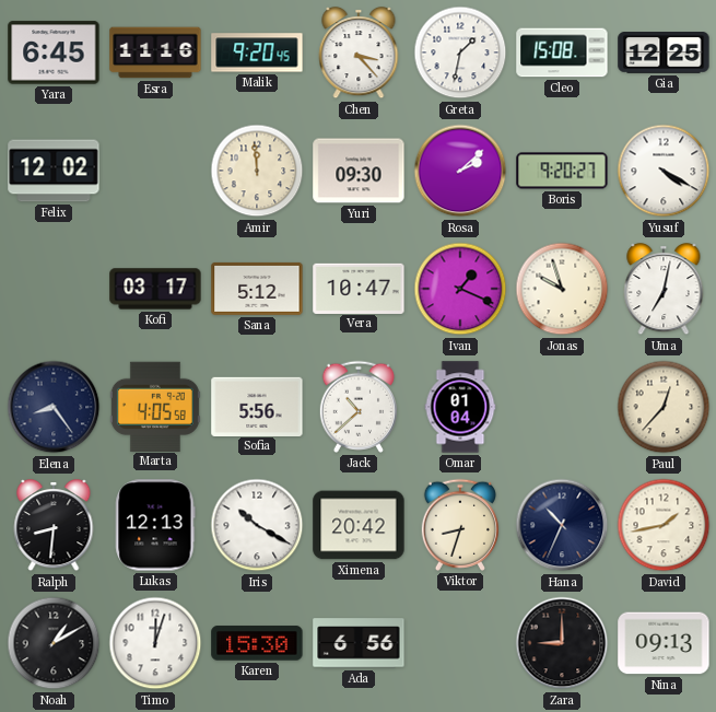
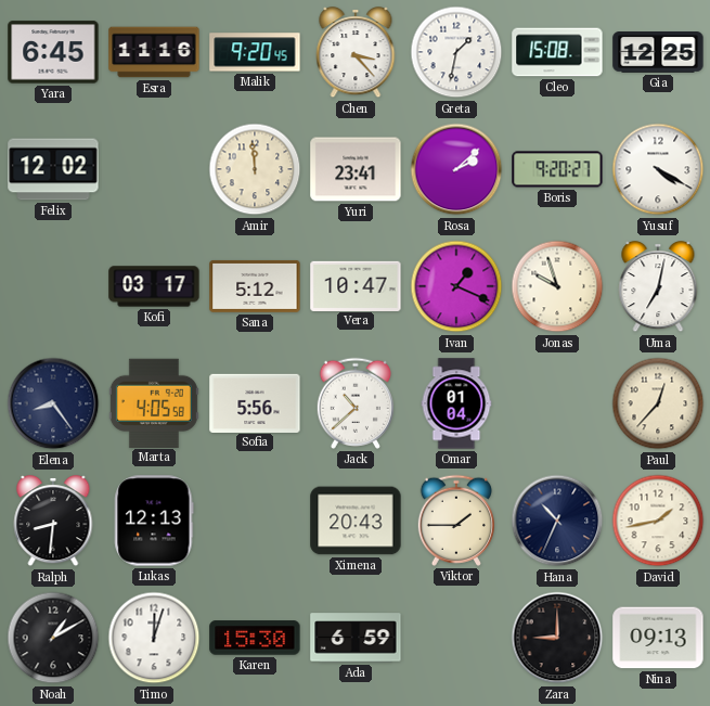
Yuri: 09:30 -> 23:41 (356, 169)
Iris: 10:20 -> none (257, 525)
Ximena: 20:42 -> 20:43 (356, 521)
Viktor: 8:33 -> 1:45 (455, 521)
Ada: 6:56 -> 6:59 (356, 638)
